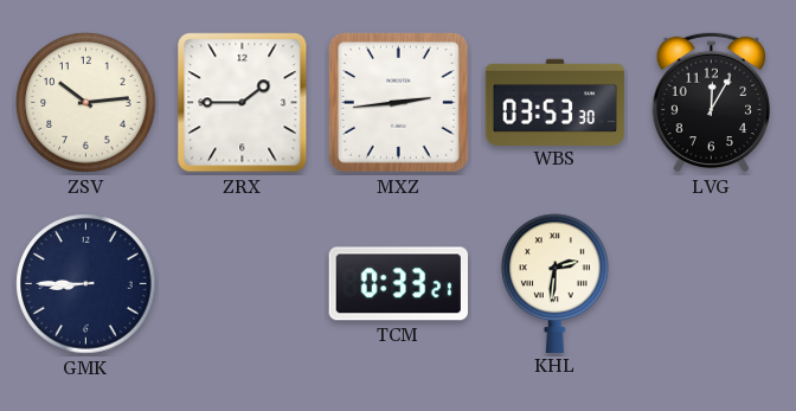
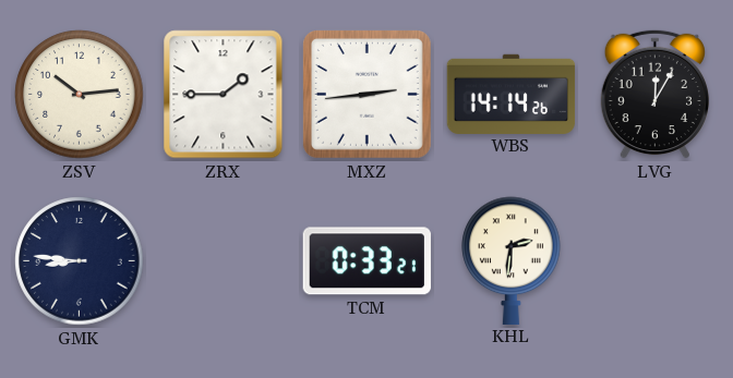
WBS: 03:53 -> 14:14 (512, 94)
GMK: 8:45 -> 8:46 (80, 261)
